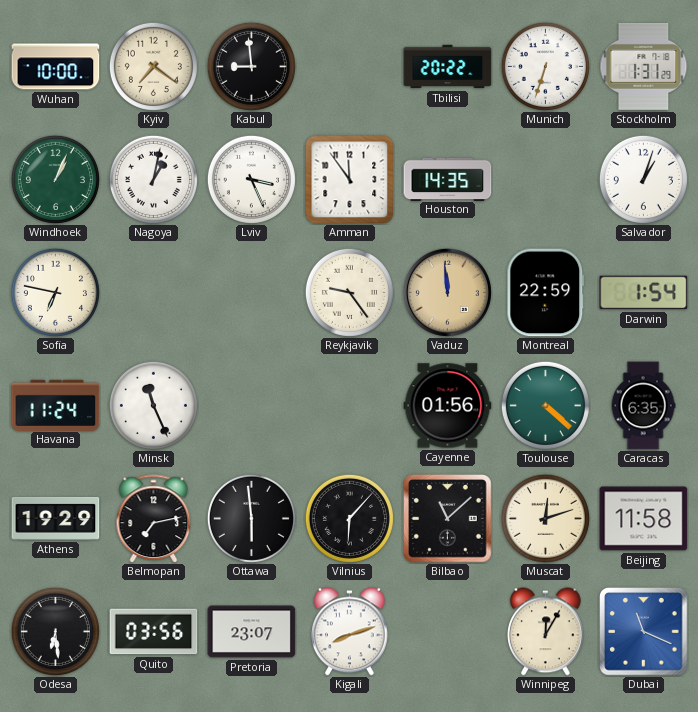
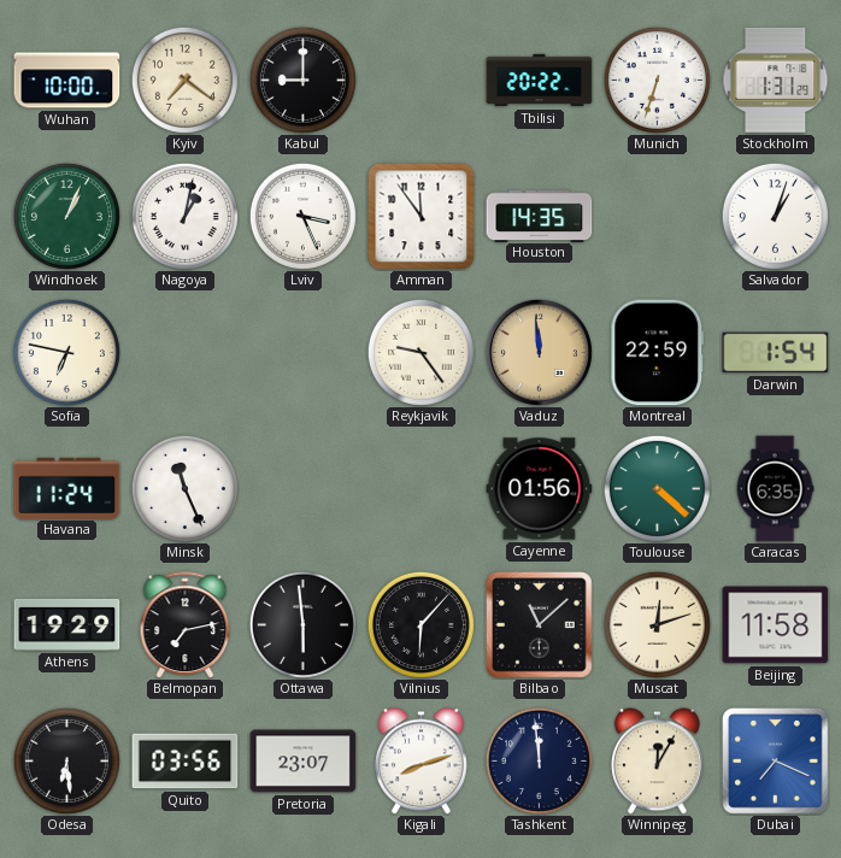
Kabul: 8:59 -> 9:00 (302, 80)
Tashkent: none -> 11:59 (539, 760)
Dubai: 11:19 -> 7:19 (776, 762)
